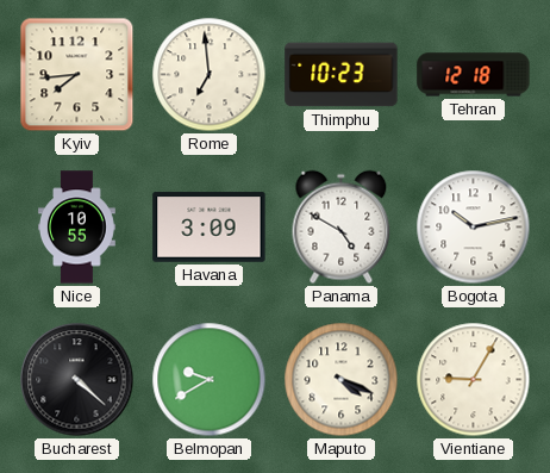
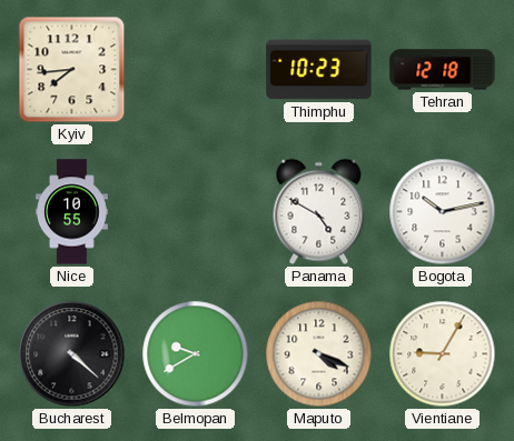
Rome: 6:59 -> none (210, 75)
Havana: 3:09 -> none (210, 228)
